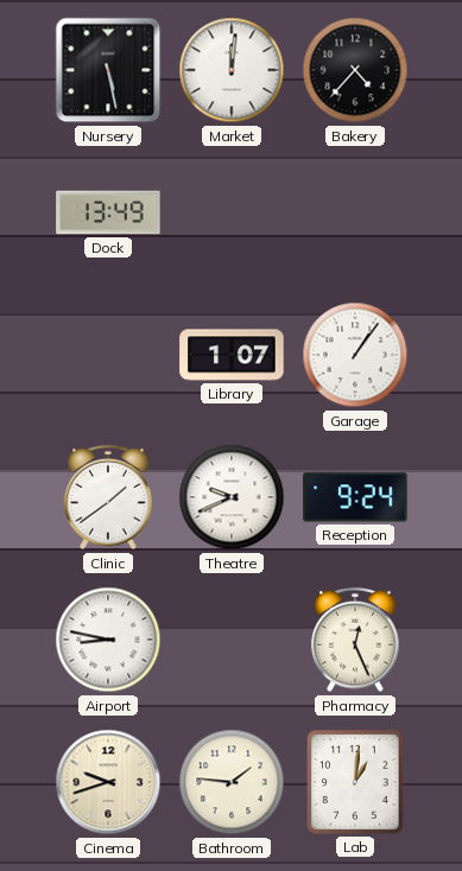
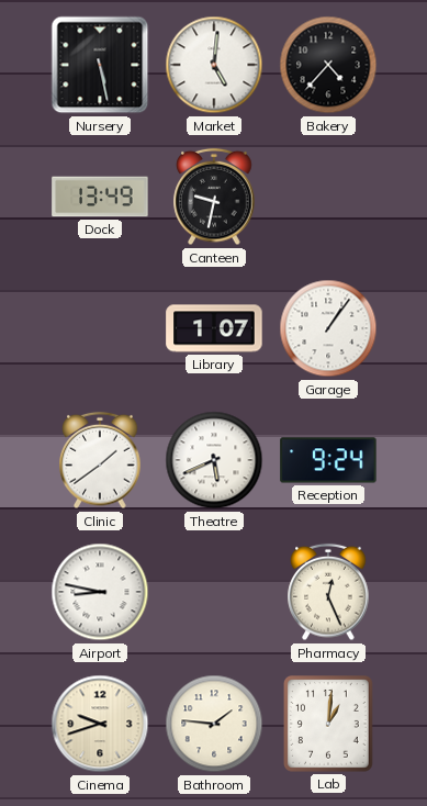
Market: 12:01 -> 5:01 (214, 65)
Canteen: none -> 9:32 (214, 197)
Theatre: 9:41 -> 5:41 (214, 460)
